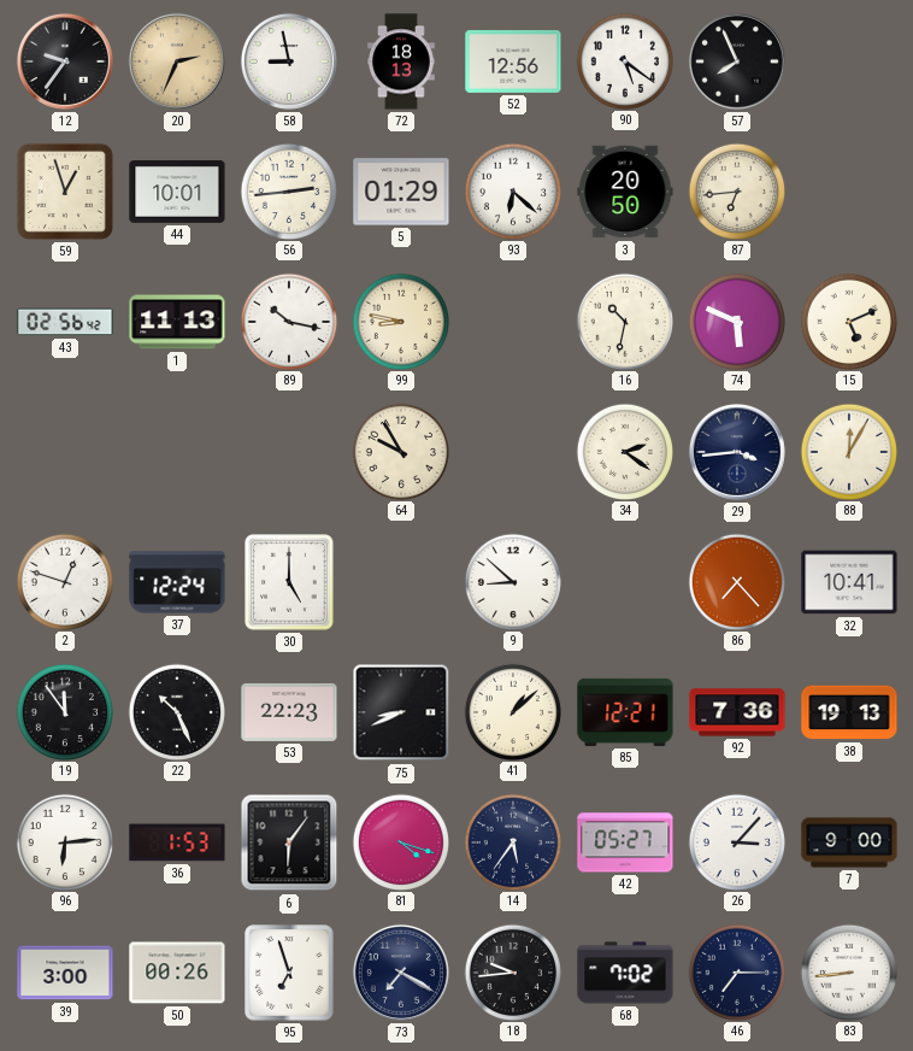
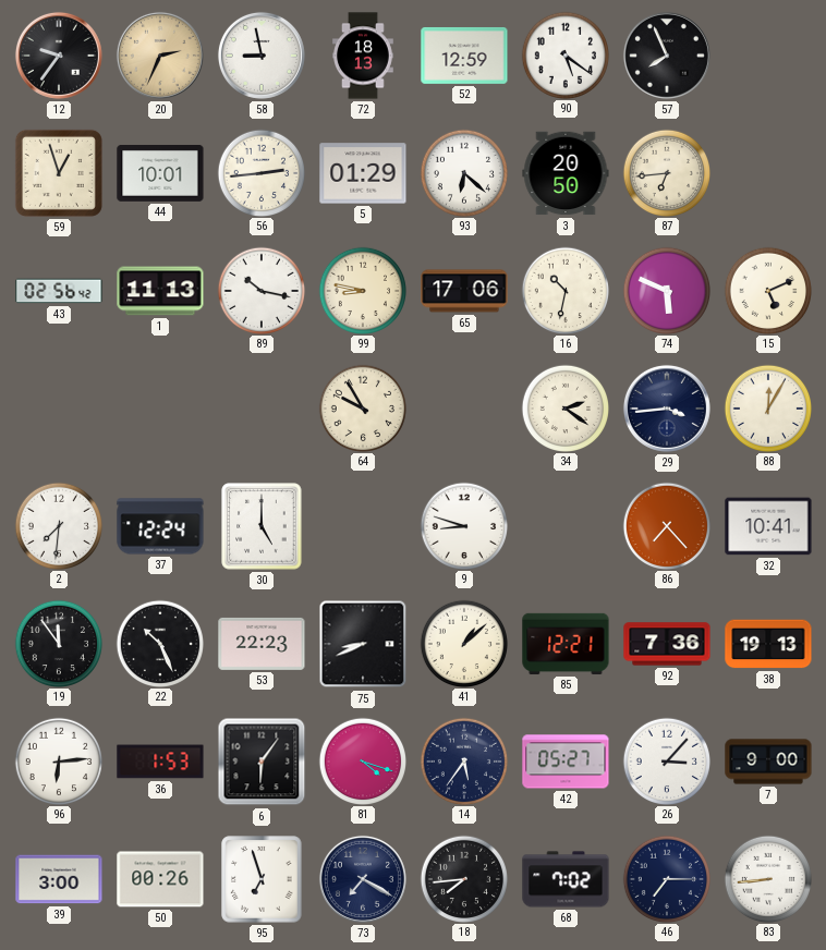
52: 12:56 -> 12:59 (464, 56)
65: none -> 17:06 (464, 291)
2: 12:48 -> 7:31 (58, 525)
9: 8:52 -> 8:48 (463, 525)
18: 9:44 -> 7:44 (463, 878)
